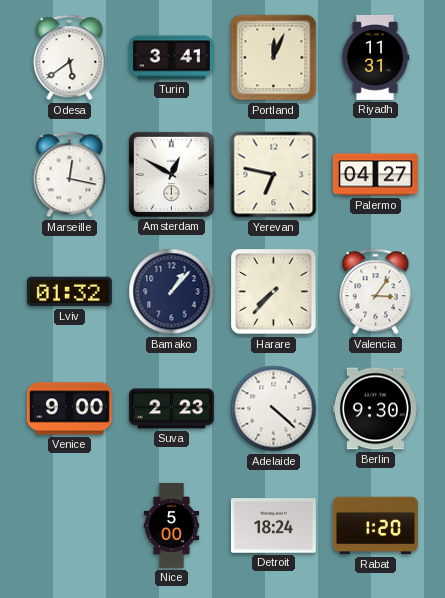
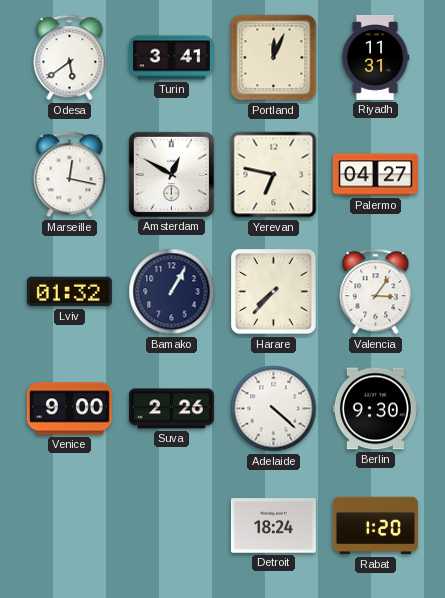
Bamako: 1:07 -> 1:05 (172, 292)
Suva: 2:23 -> 2:26 (171, 409)
Nice: 5:00 -> none (172, 525)
